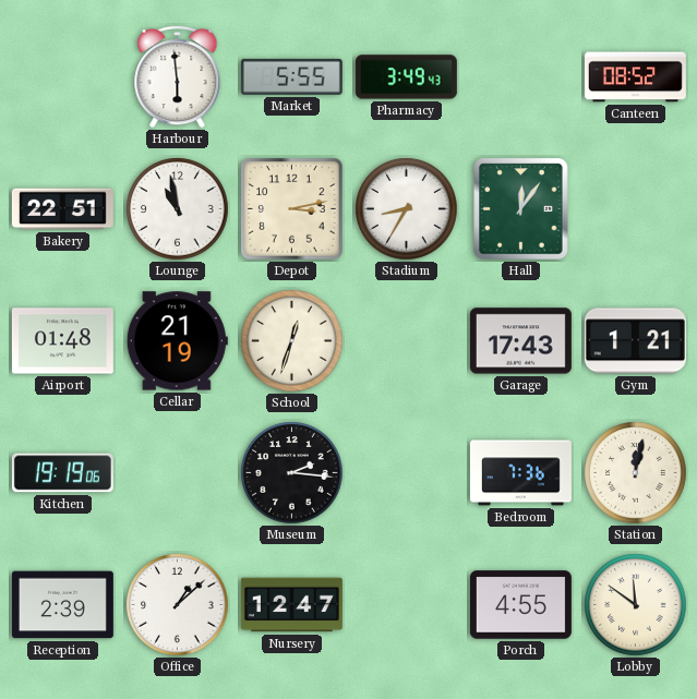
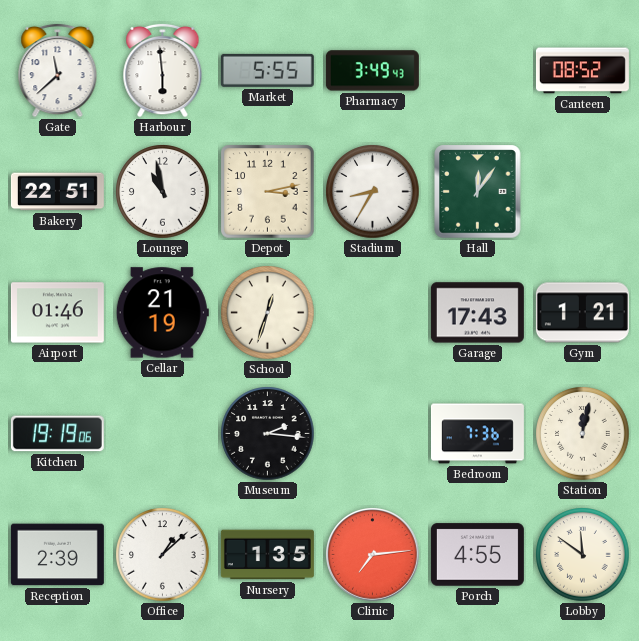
Gate: none -> 11:38 (58, 70)
Airport: 01:48 -> 01:46 (57, 313)
Nursery: 12:47 -> 1:35 (267, 555)
Clinic: none -> 7:14 (373, 555)
